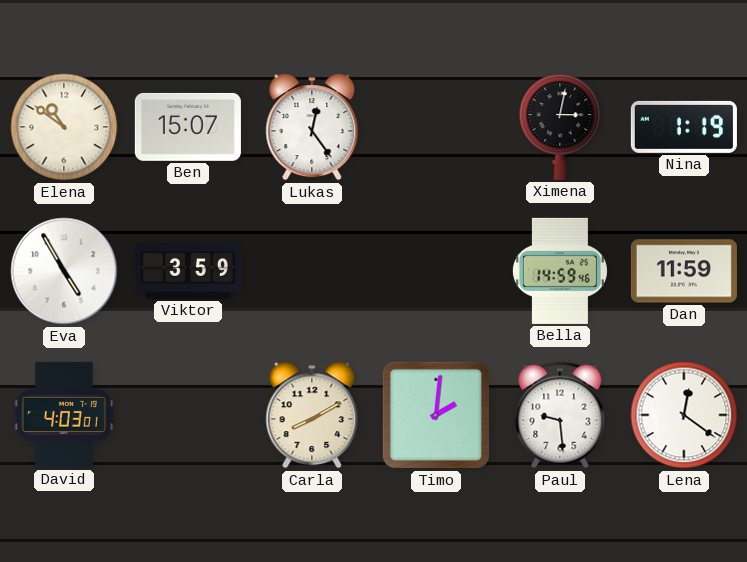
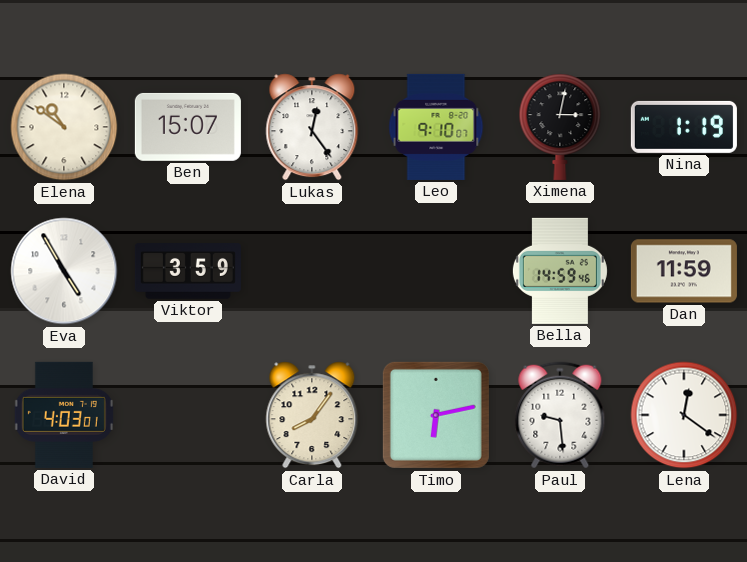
Leo: none -> 9:10 (436, 127)
Carla: 8:10 -> 8:06 (312, 415)
Timo: 2:01 -> 6:13 (436, 415)
